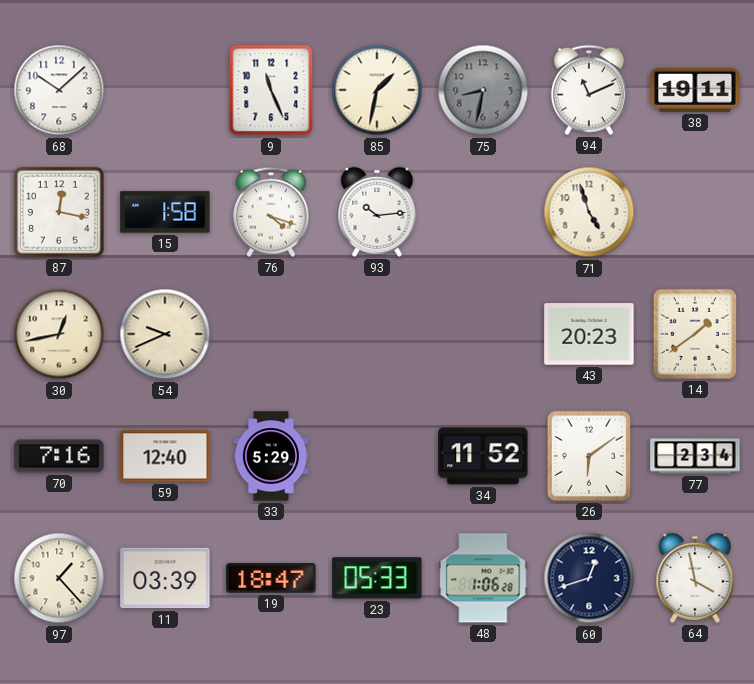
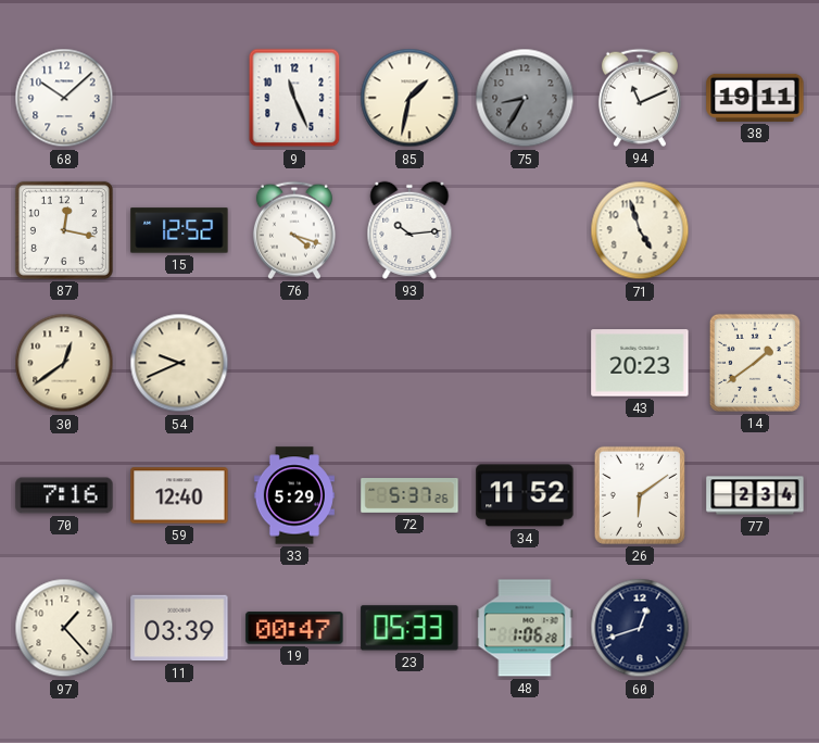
75: 8:32 -> 8:35 (525, 98)
15: 1:58 -> 12:52 (179, 230)
30: 12:43 -> 12:39 (64, 363)
72: none -> 5:37 (409, 496)
19: 18:47 -> 00:47 (294, 628)
64: 3:58 -> none (695, 578)
